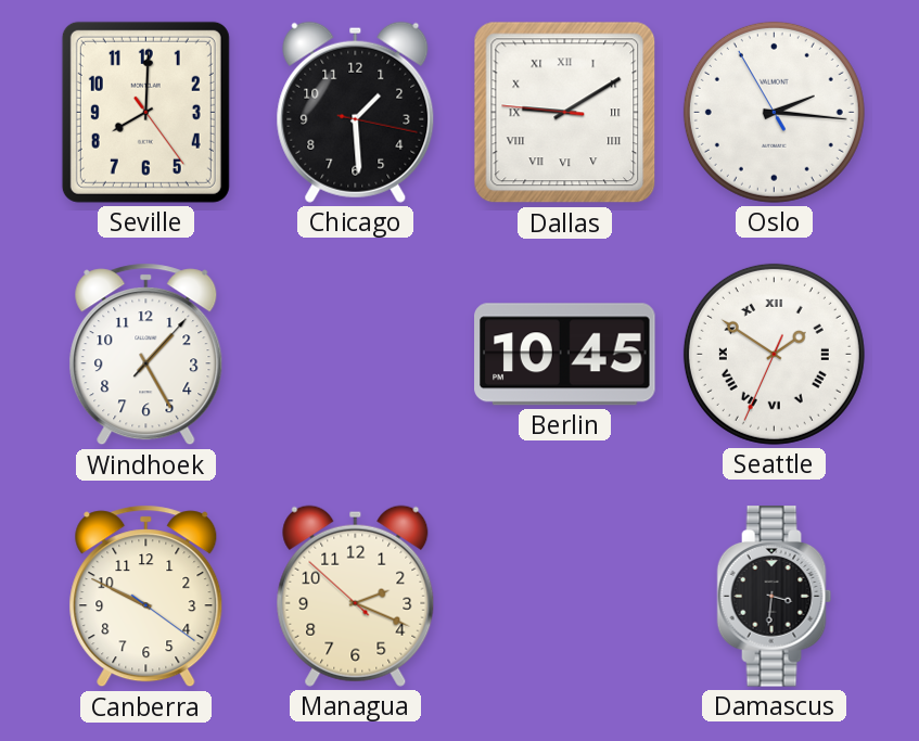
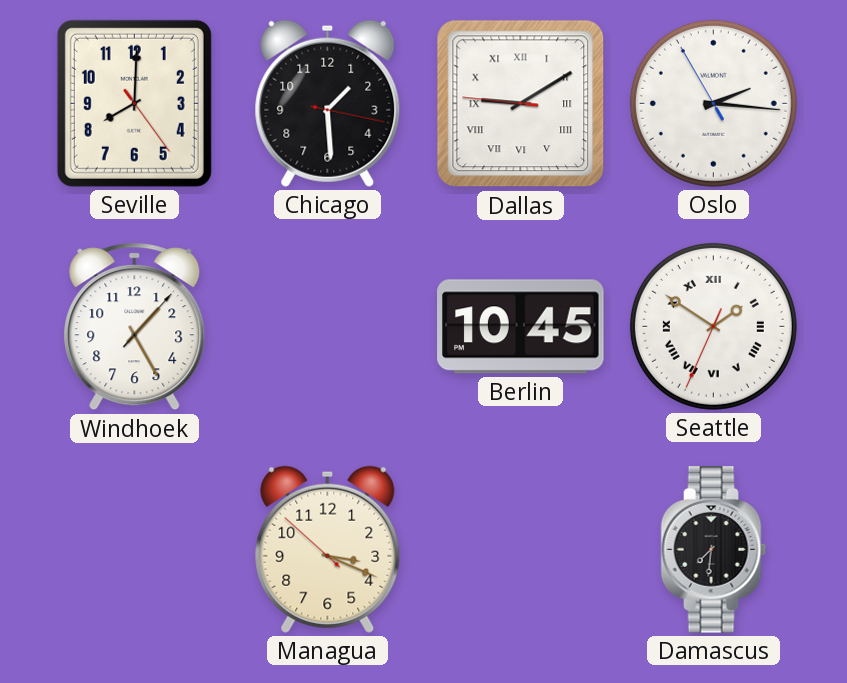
Canberra: 9:49 -> none (146, 597)
Managua: 2:18 -> 3:18 (328, 549)
Damascus: 3:31 -> 7:31 (714, 550)
